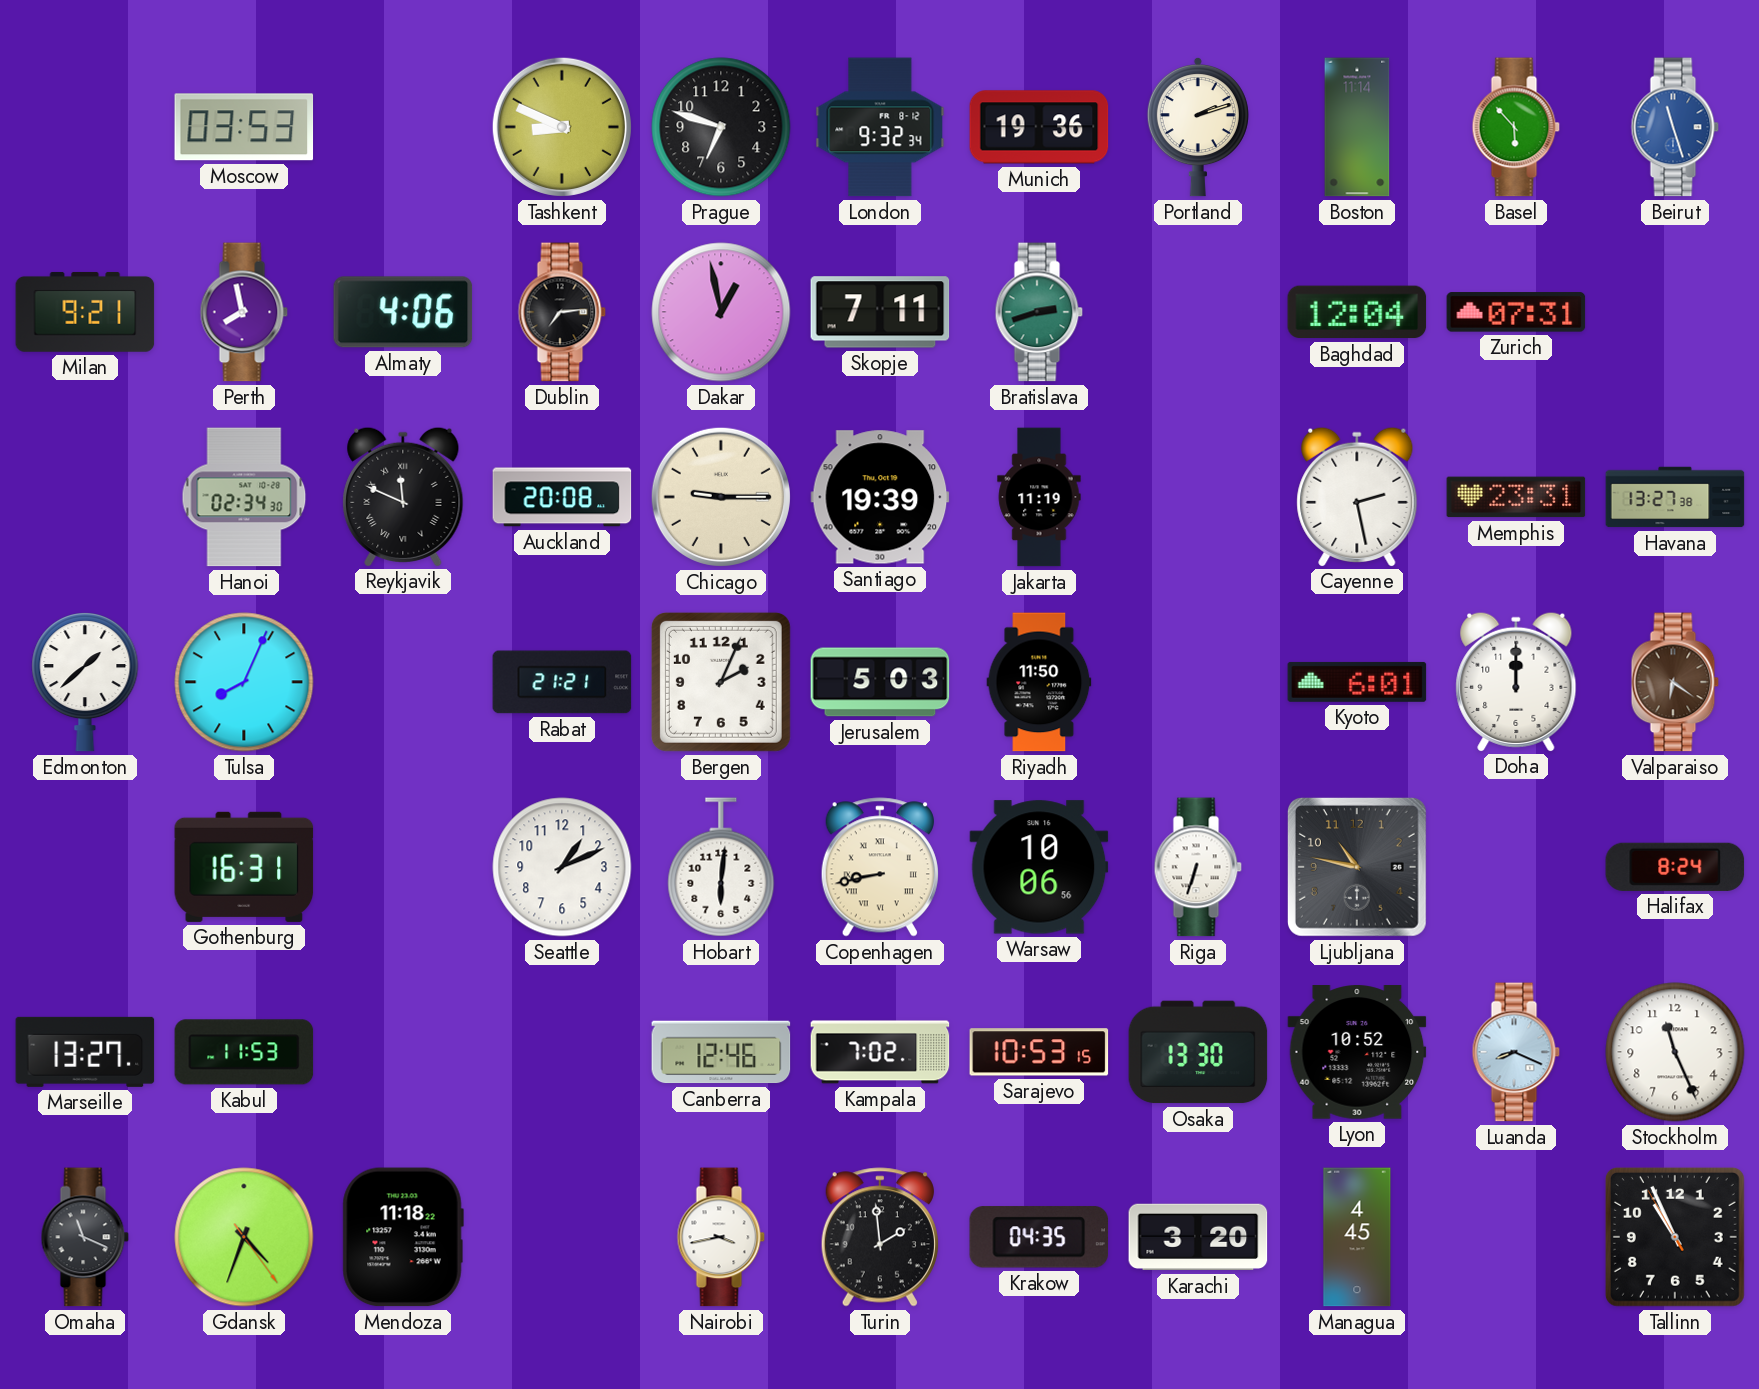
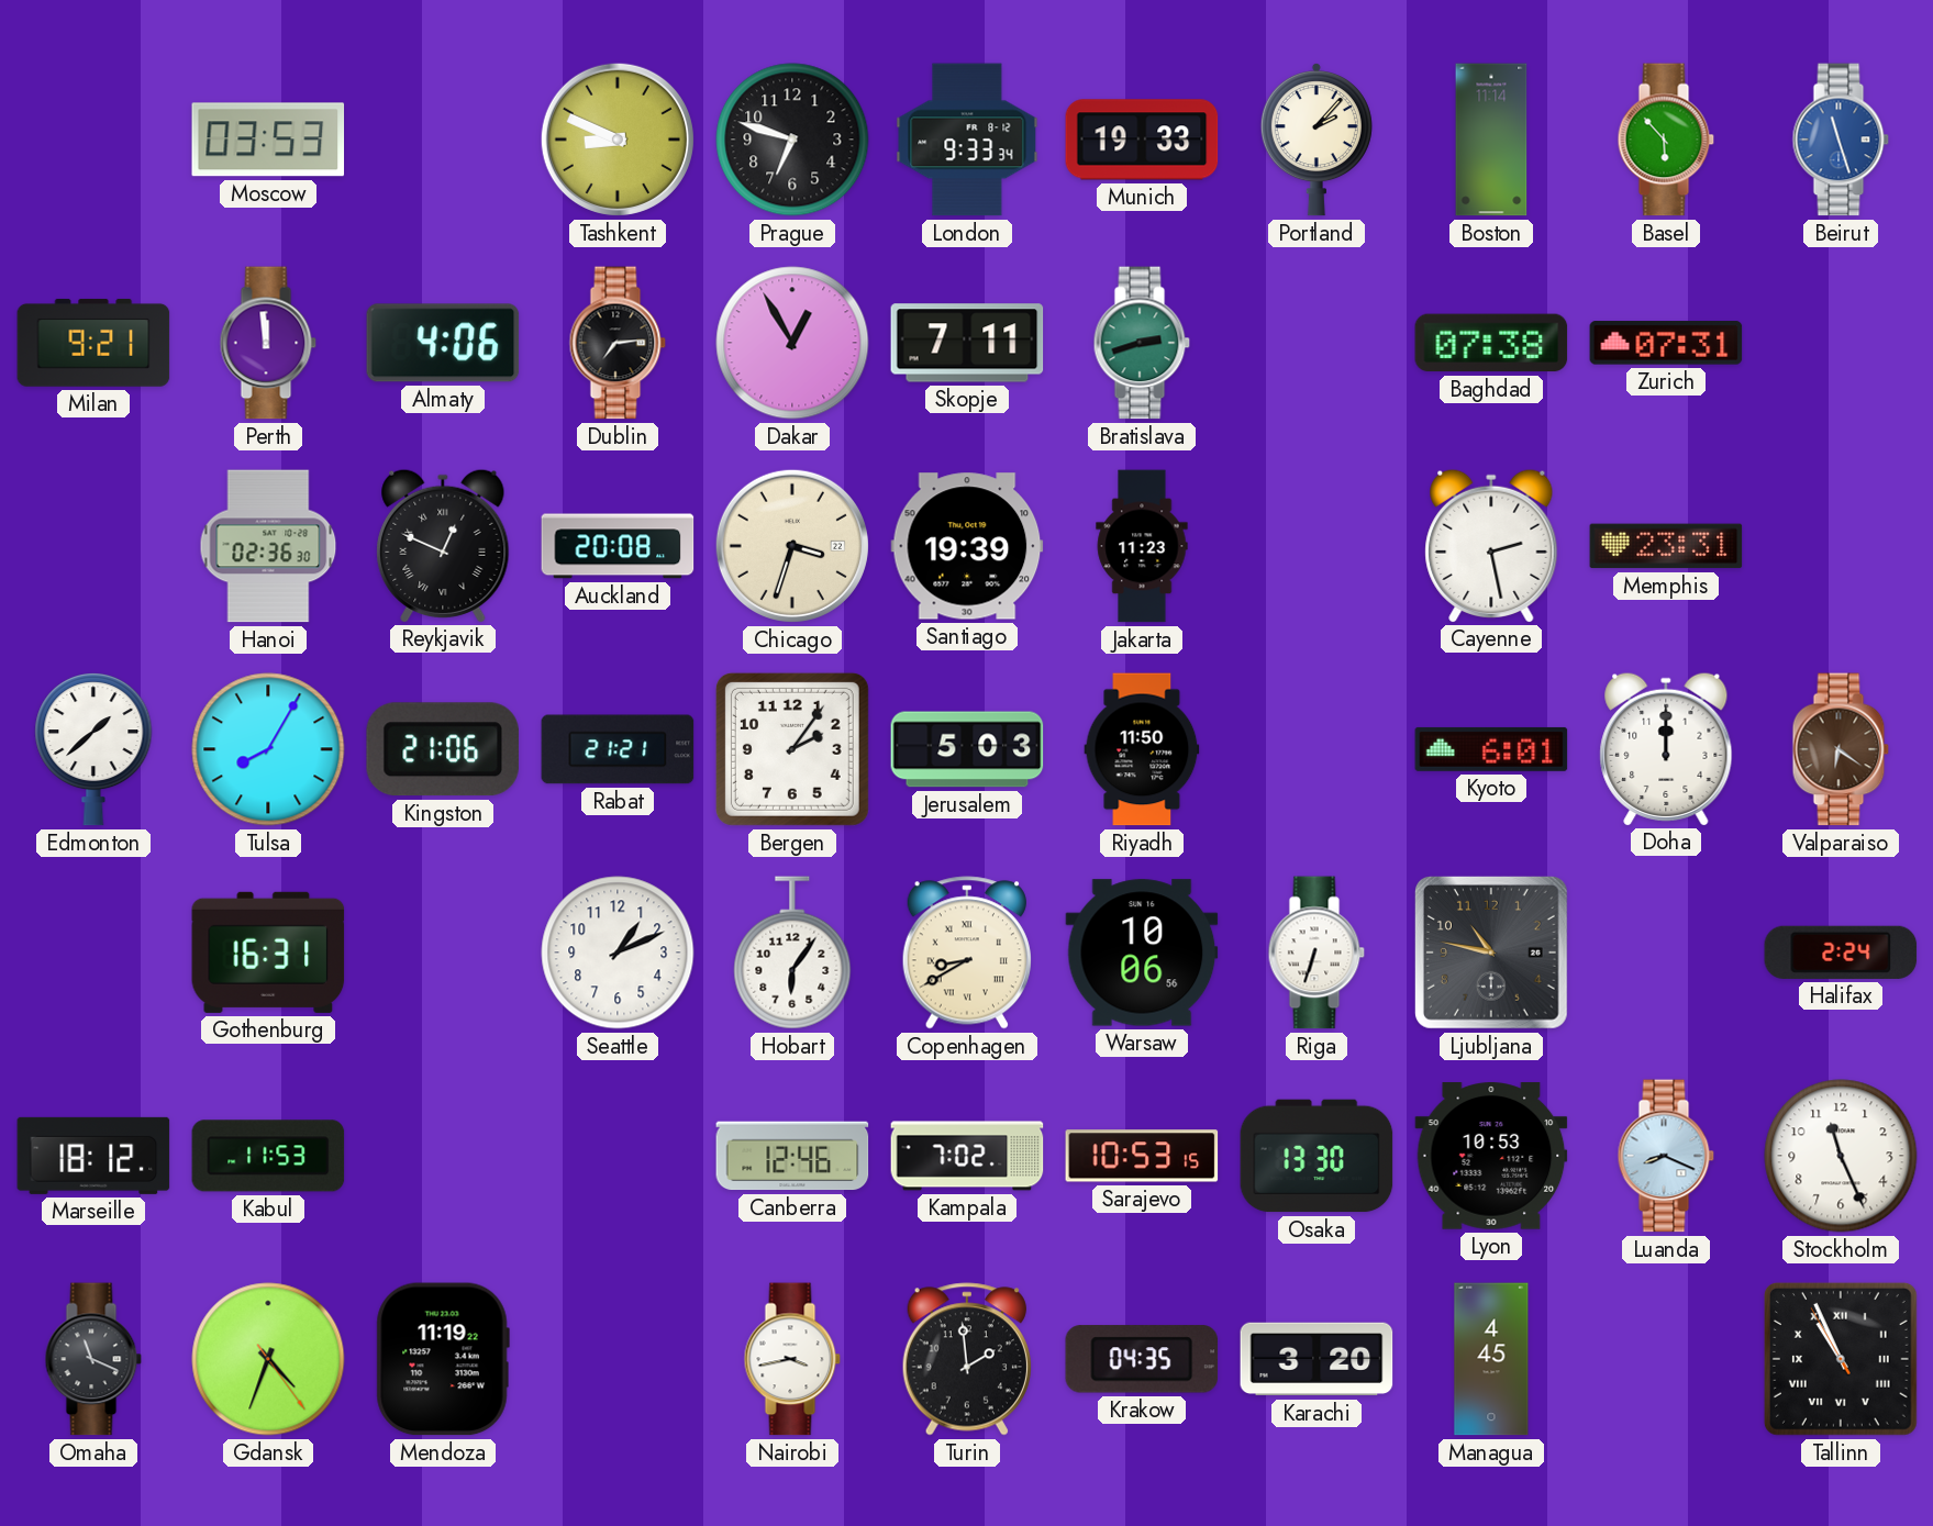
London: 9:32 -> 9:33 (967, 140)
Munich: 19:36 -> 19:33 (1142, 140)
Portland: 2:12 -> 2:07 (1317, 140)
Perth: 7:58 -> 11:59 (268, 343)
Dakar: 12:58 -> 12:55 (792, 343)
Baghdad: 12:04 -> 07:38 (1491, 343)
Hanoi: 02:34 -> 02:36 (268, 546)
Reykjavik: 11:49 -> 12:49 (443, 545)
Chicago: 9:15 -> 3:33 (792, 546)
Jakarta: 11:19 -> 11:23 (1142, 546)
Havana: 13:27 -> none (1675, 497)
Tulsa: 8:04 -> 8:05 (268, 749)
Kingston: none -> 21:06 (443, 749)
Bergen: 2:04 -> 2:06 (792, 749)
Hobart: 6:01 -> 6:06 (792, 953)
Copenhagen: 8:43 -> 8:40 (967, 953)
Halifax: 8:24 -> 2:24 (1841, 953)
Marseille: 13:27 -> 18:12 (93, 1156)
Lyon: 10:52 -> 10:53 (1491, 1156)
Mendoza: 11:18 -> 11:19 (443, 1359)
Tallinn numerals: Arabic -> Roman (1841, 1359)
